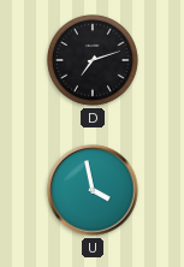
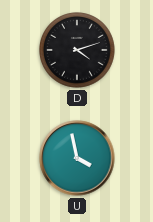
D: 7:12 -> 4:12 (78, 51)
